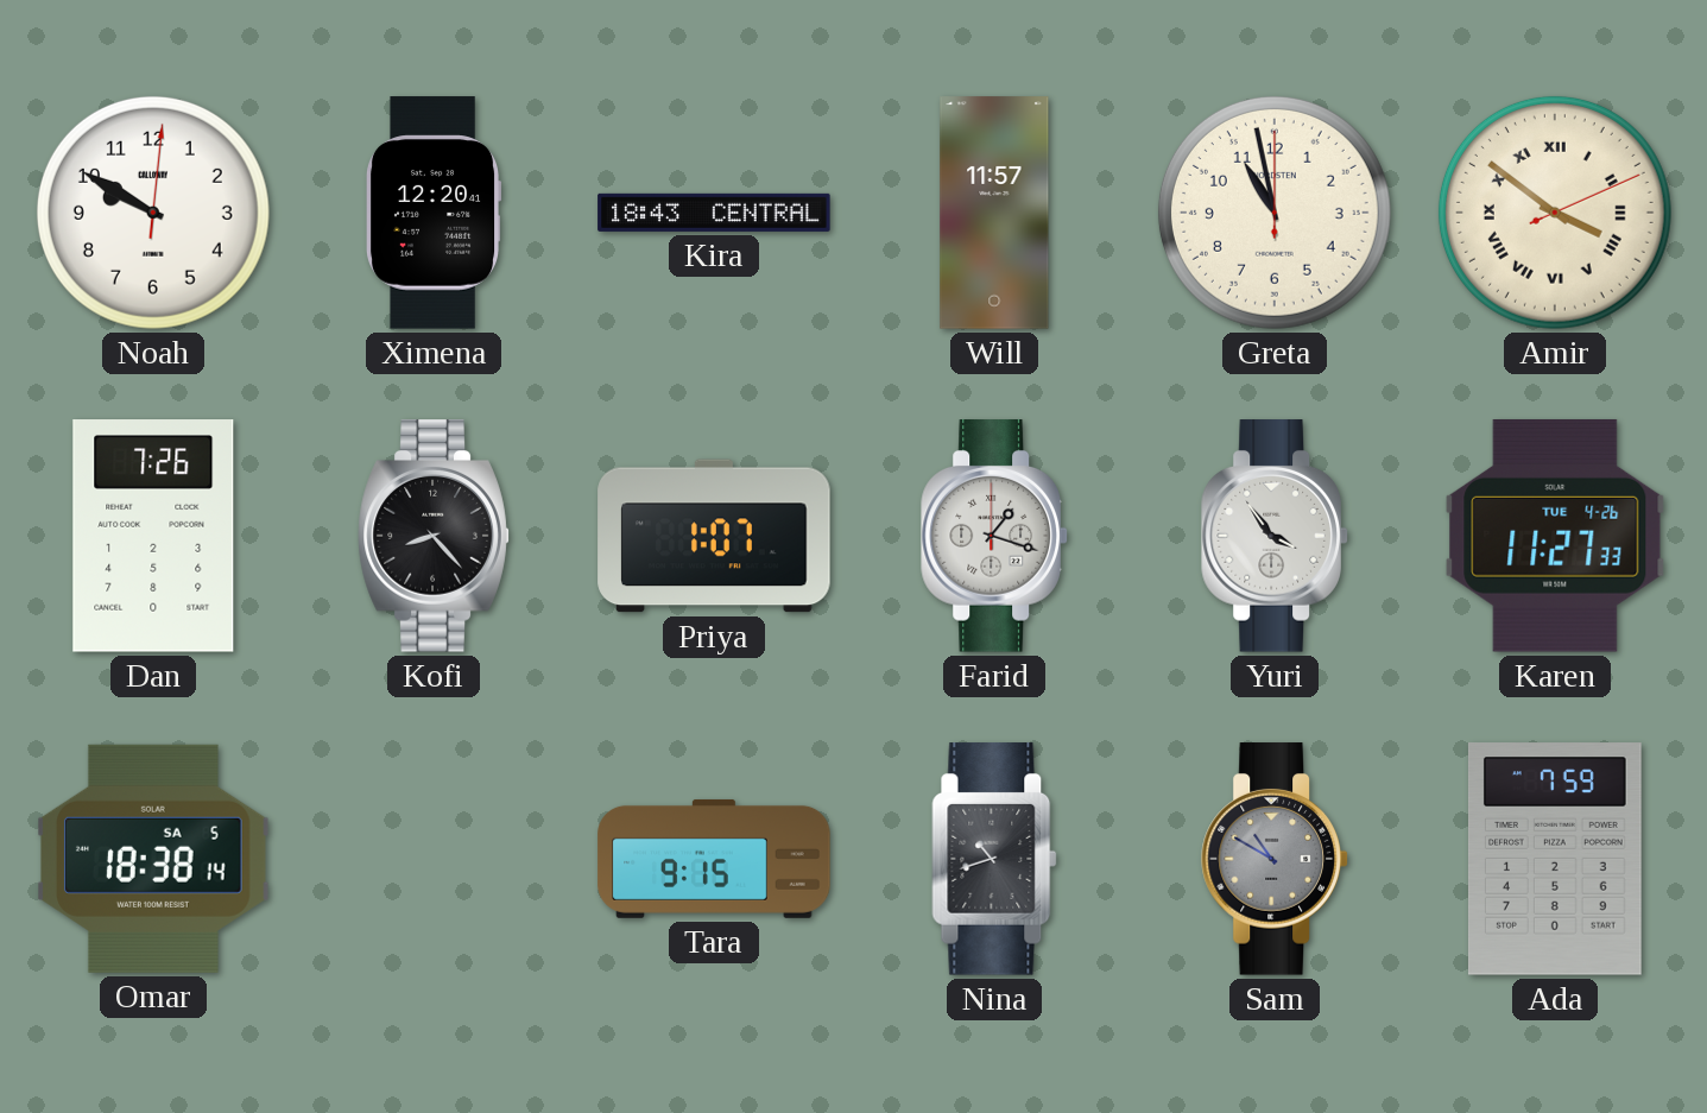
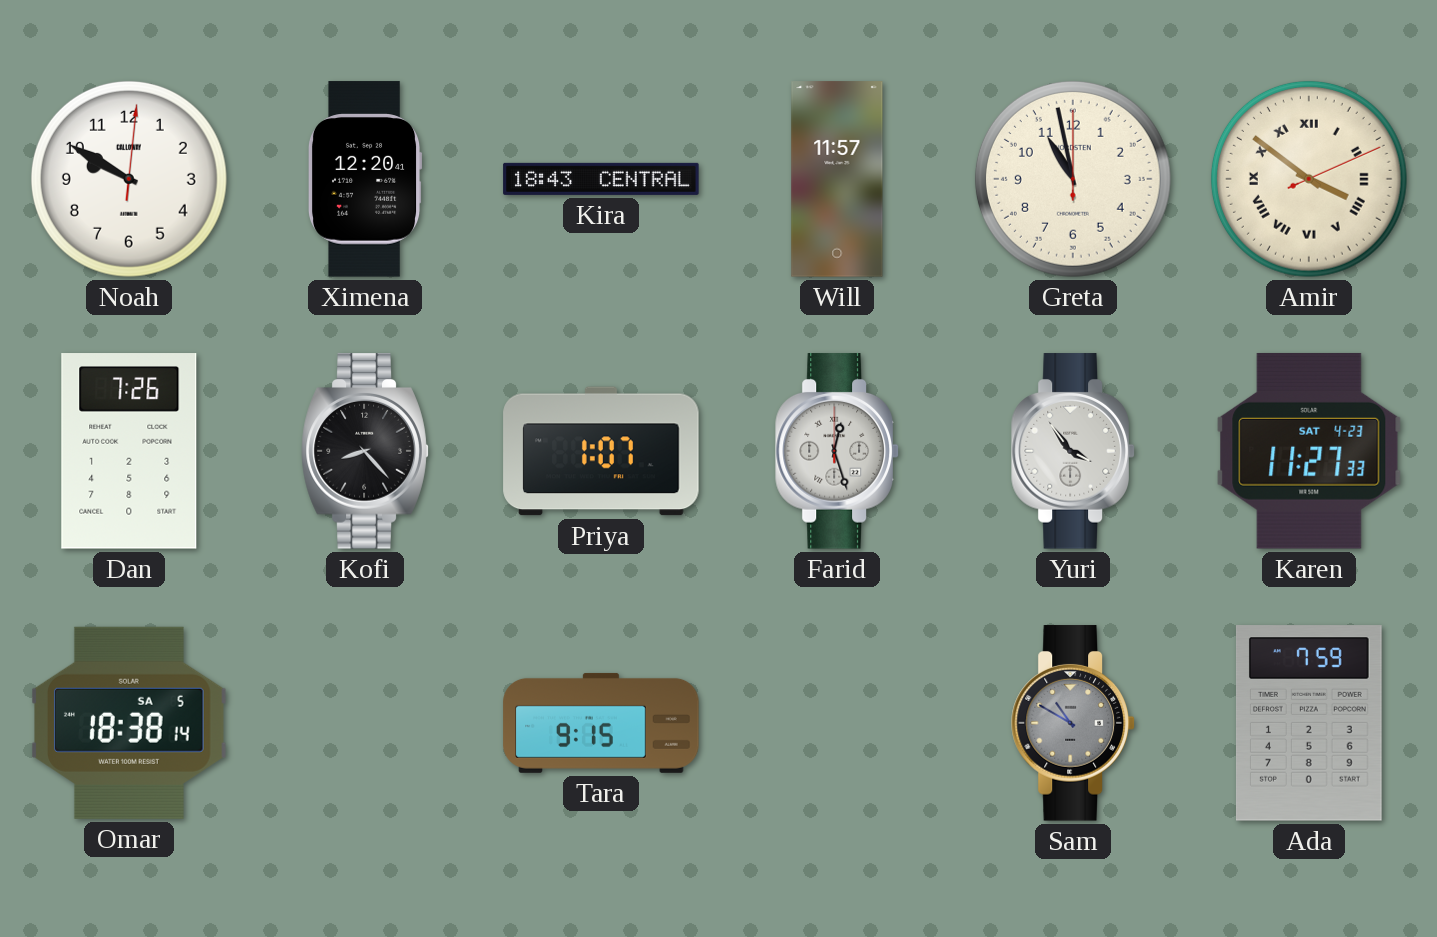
Farid: 1:18 -> 12:27 (837, 451)
Karen date: TUE 4-26 -> SAT 4-23 (1309, 451)
Nina: 10:42 -> none (994, 859)
